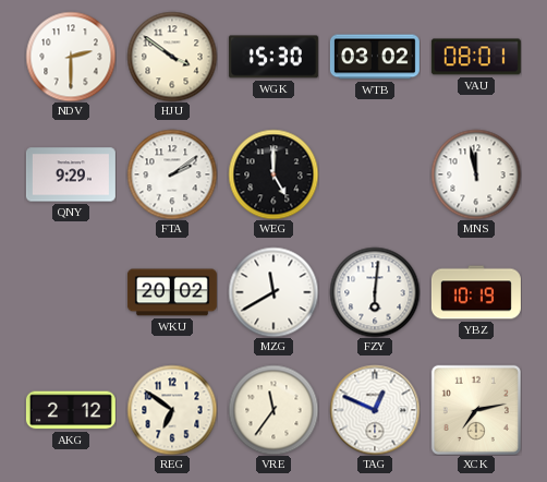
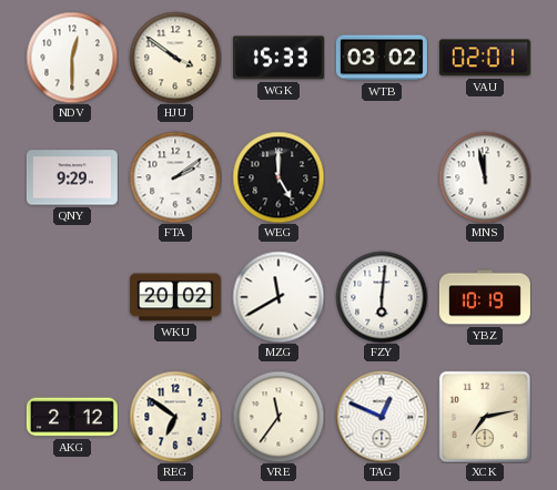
NDV: 2:30 -> 12:30 (72, 58)
WGK: 15:30 -> 15:33 (278, 58)
VAU: 08:01 -> 02:01 (485, 58)
